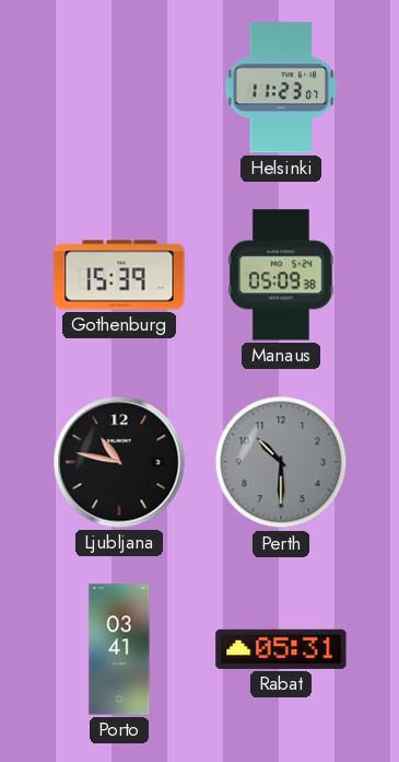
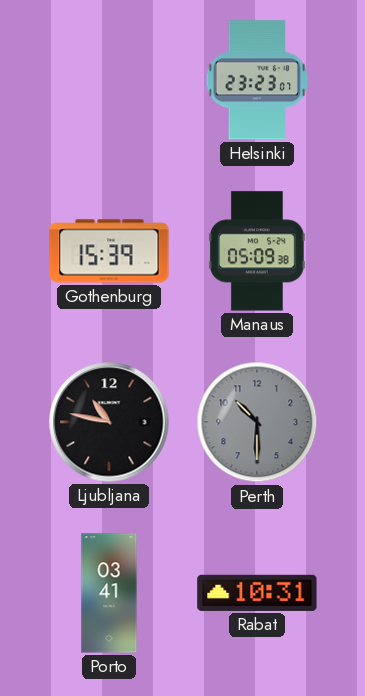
Helsinki: 11:23 -> 23:23 (256, 80)
Rabat: 05:31 -> 10:31 (257, 593)
